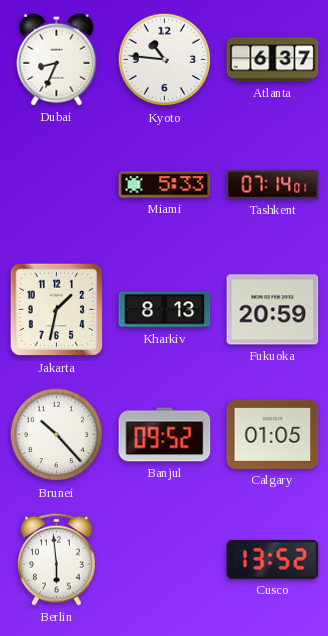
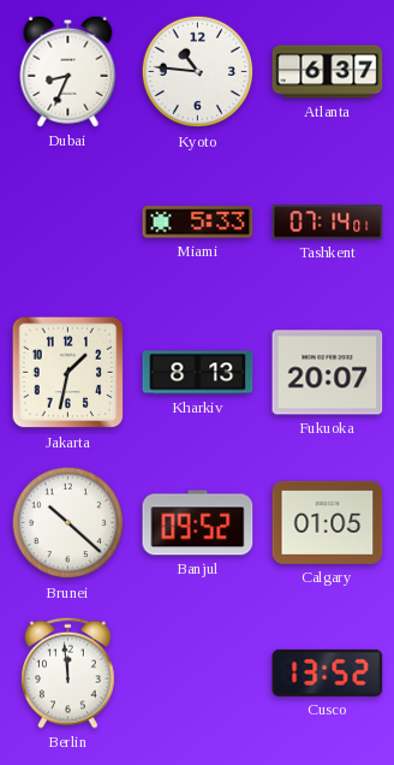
Fukuoka: 20:59 -> 20:07 (328, 373)
Brunei: 10:23 -> 10:22 (68, 523)
Berlin: 5:59 -> 11:59 (68, 672)
